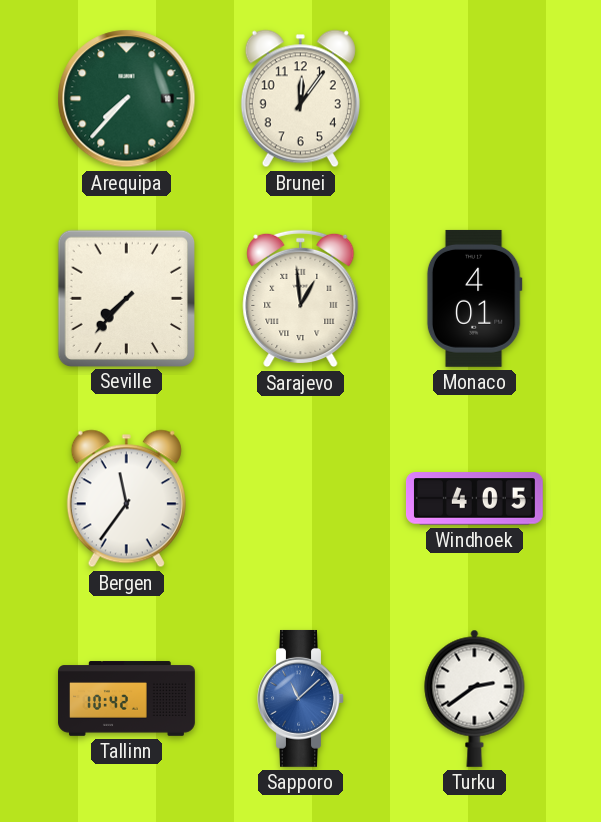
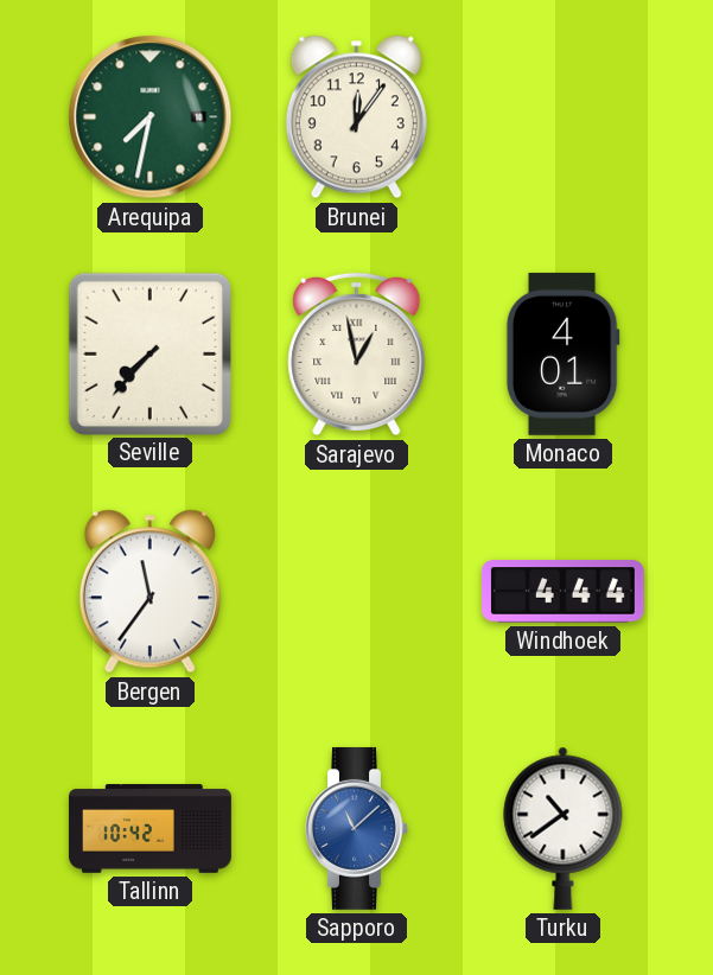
Arequipa: 7:37 -> 7:32 (151, 117)
Sarajevo: 12:59 -> 12:58 (357, 355)
Windhoek: 4:05 -> 4:44 (562, 592)
Turku: 2:39 -> 10:39 (564, 828)
